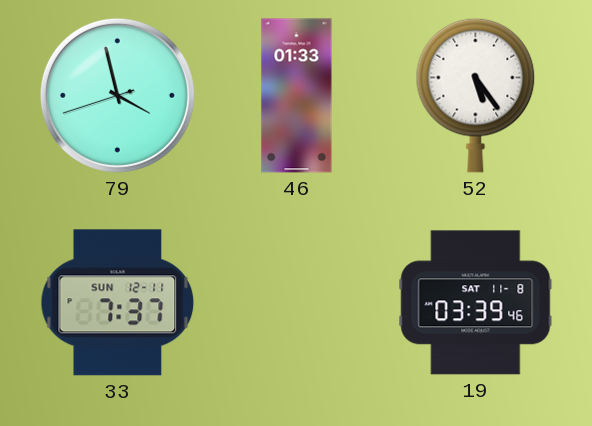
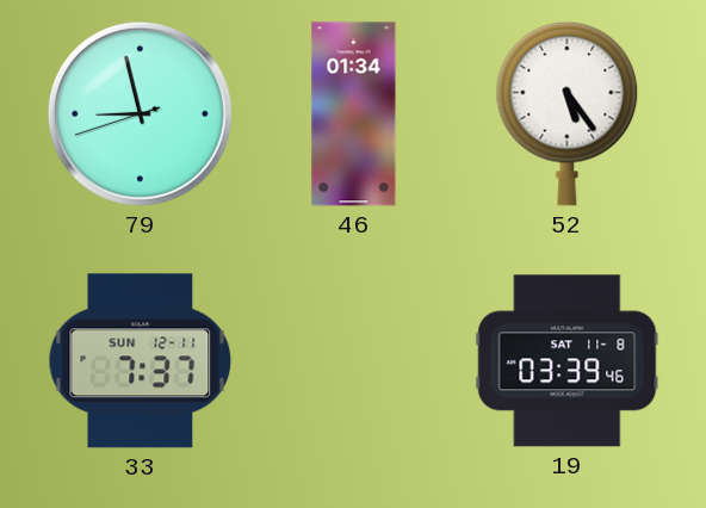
79: 3:57 -> 8:57 (140, 113)
46: 01:33 -> 01:34 (354, 114)
